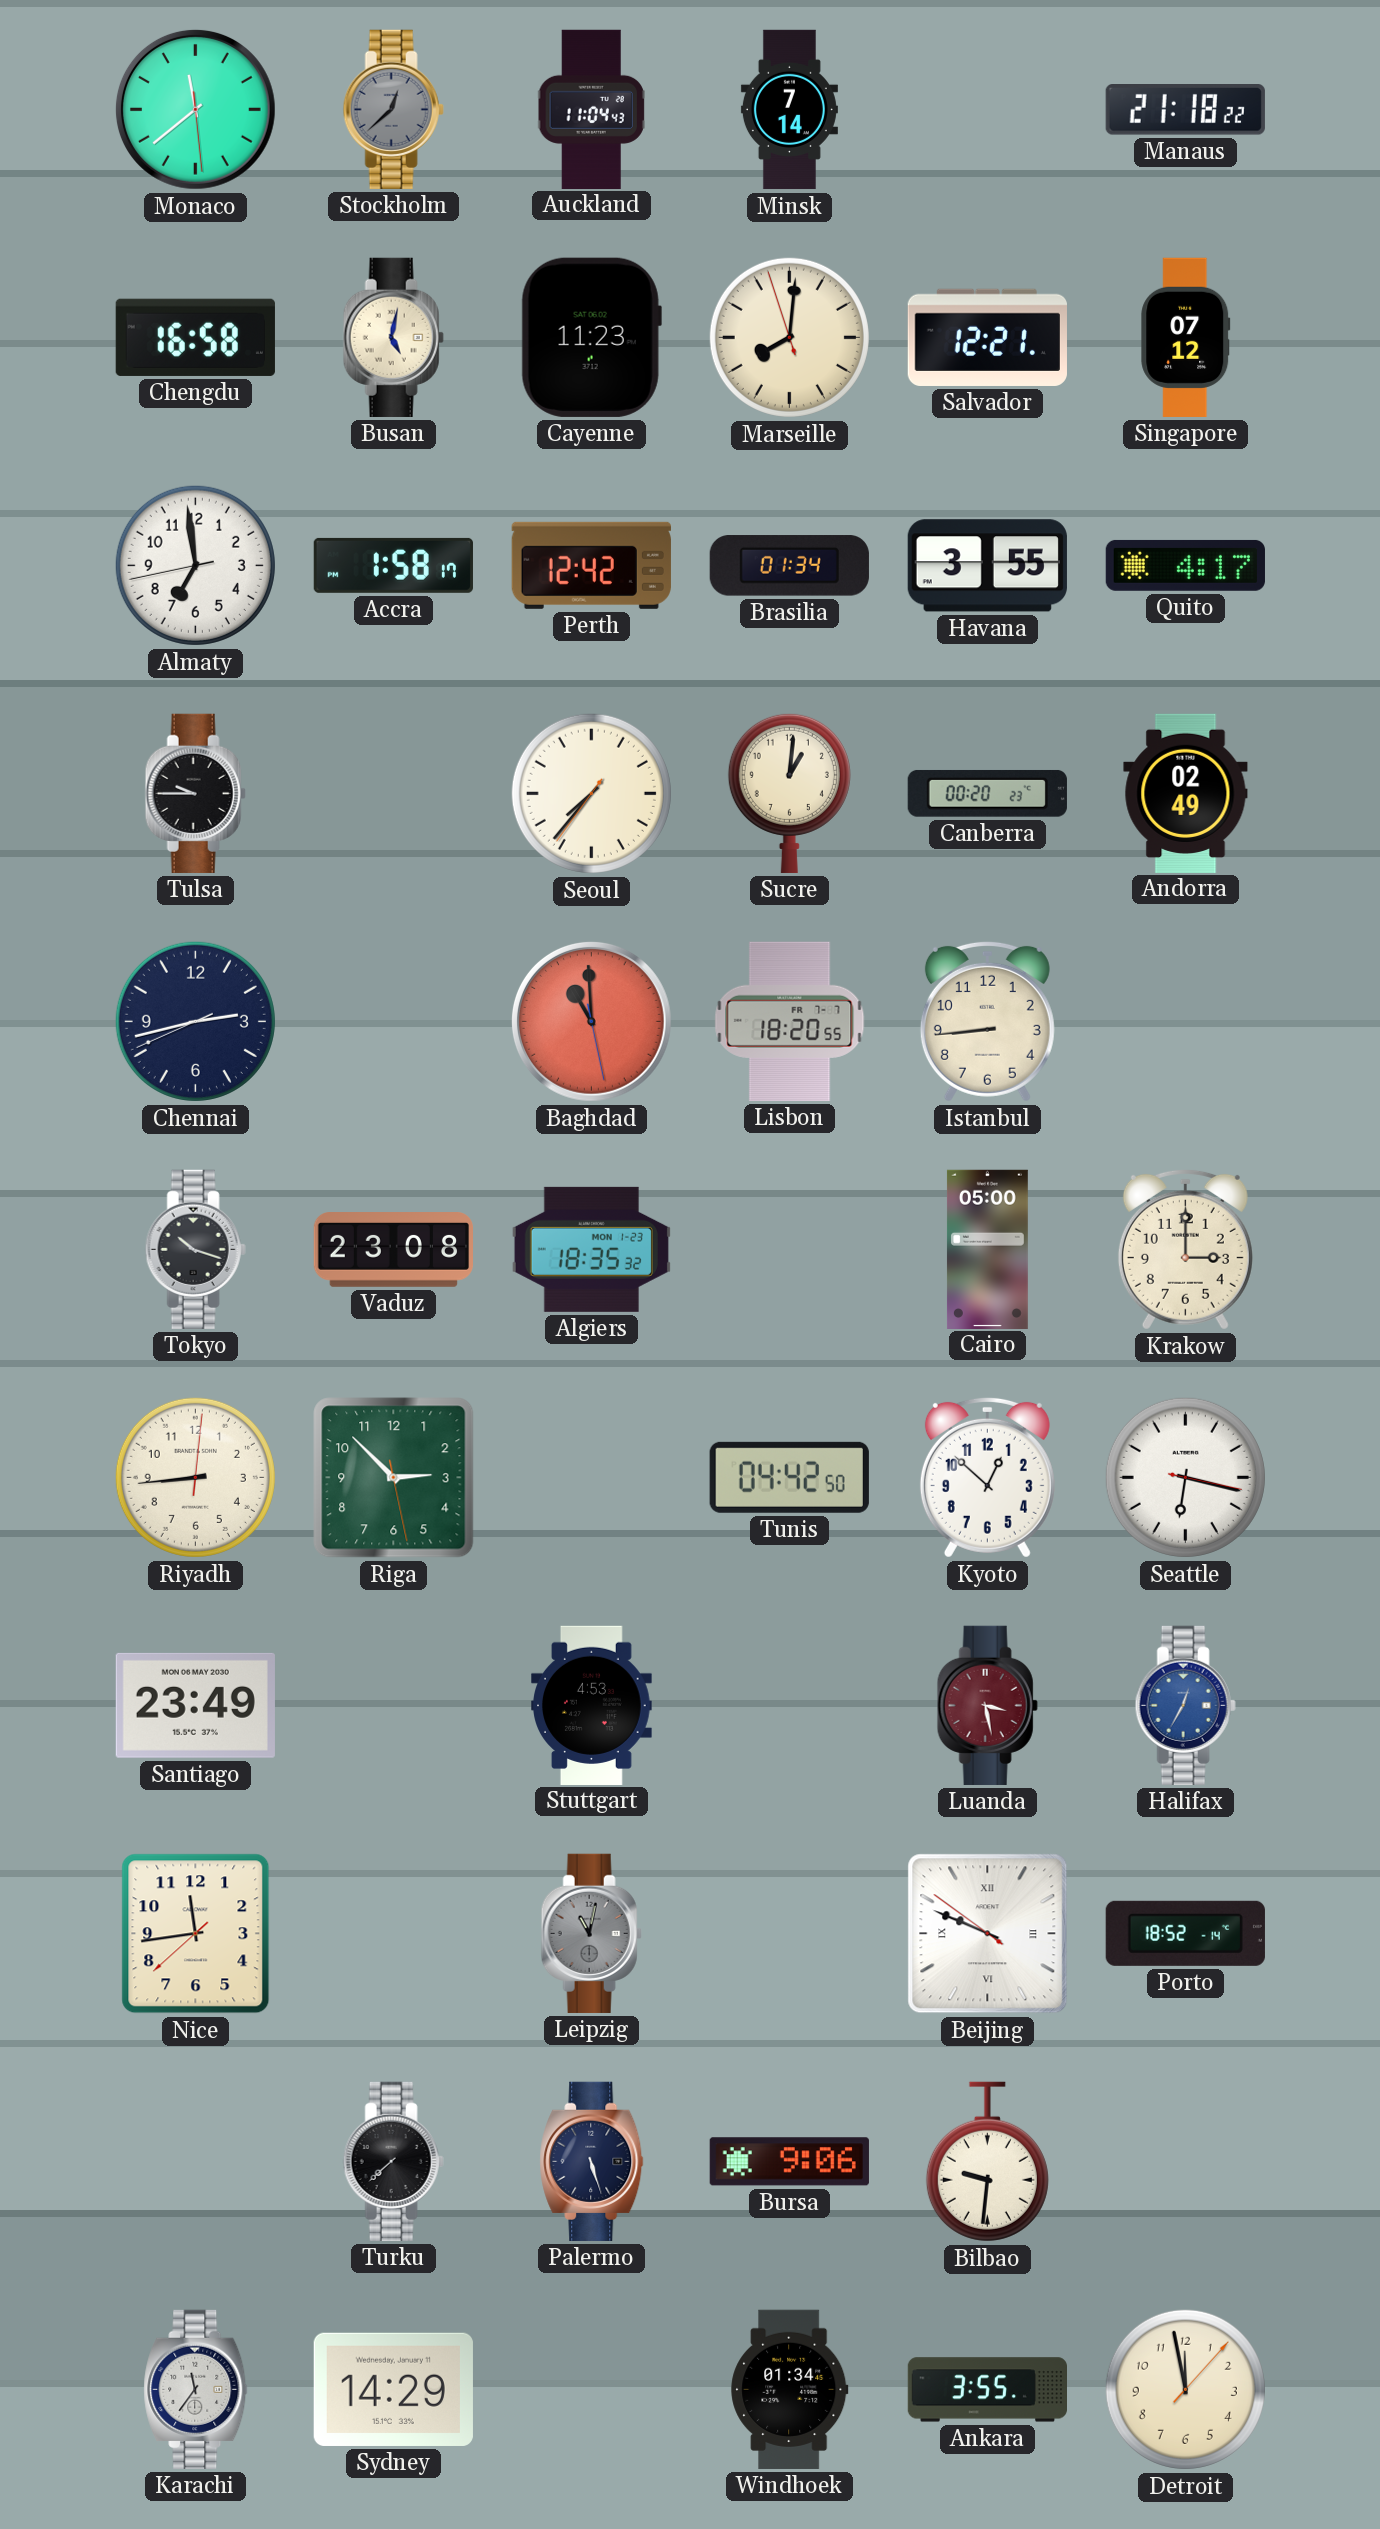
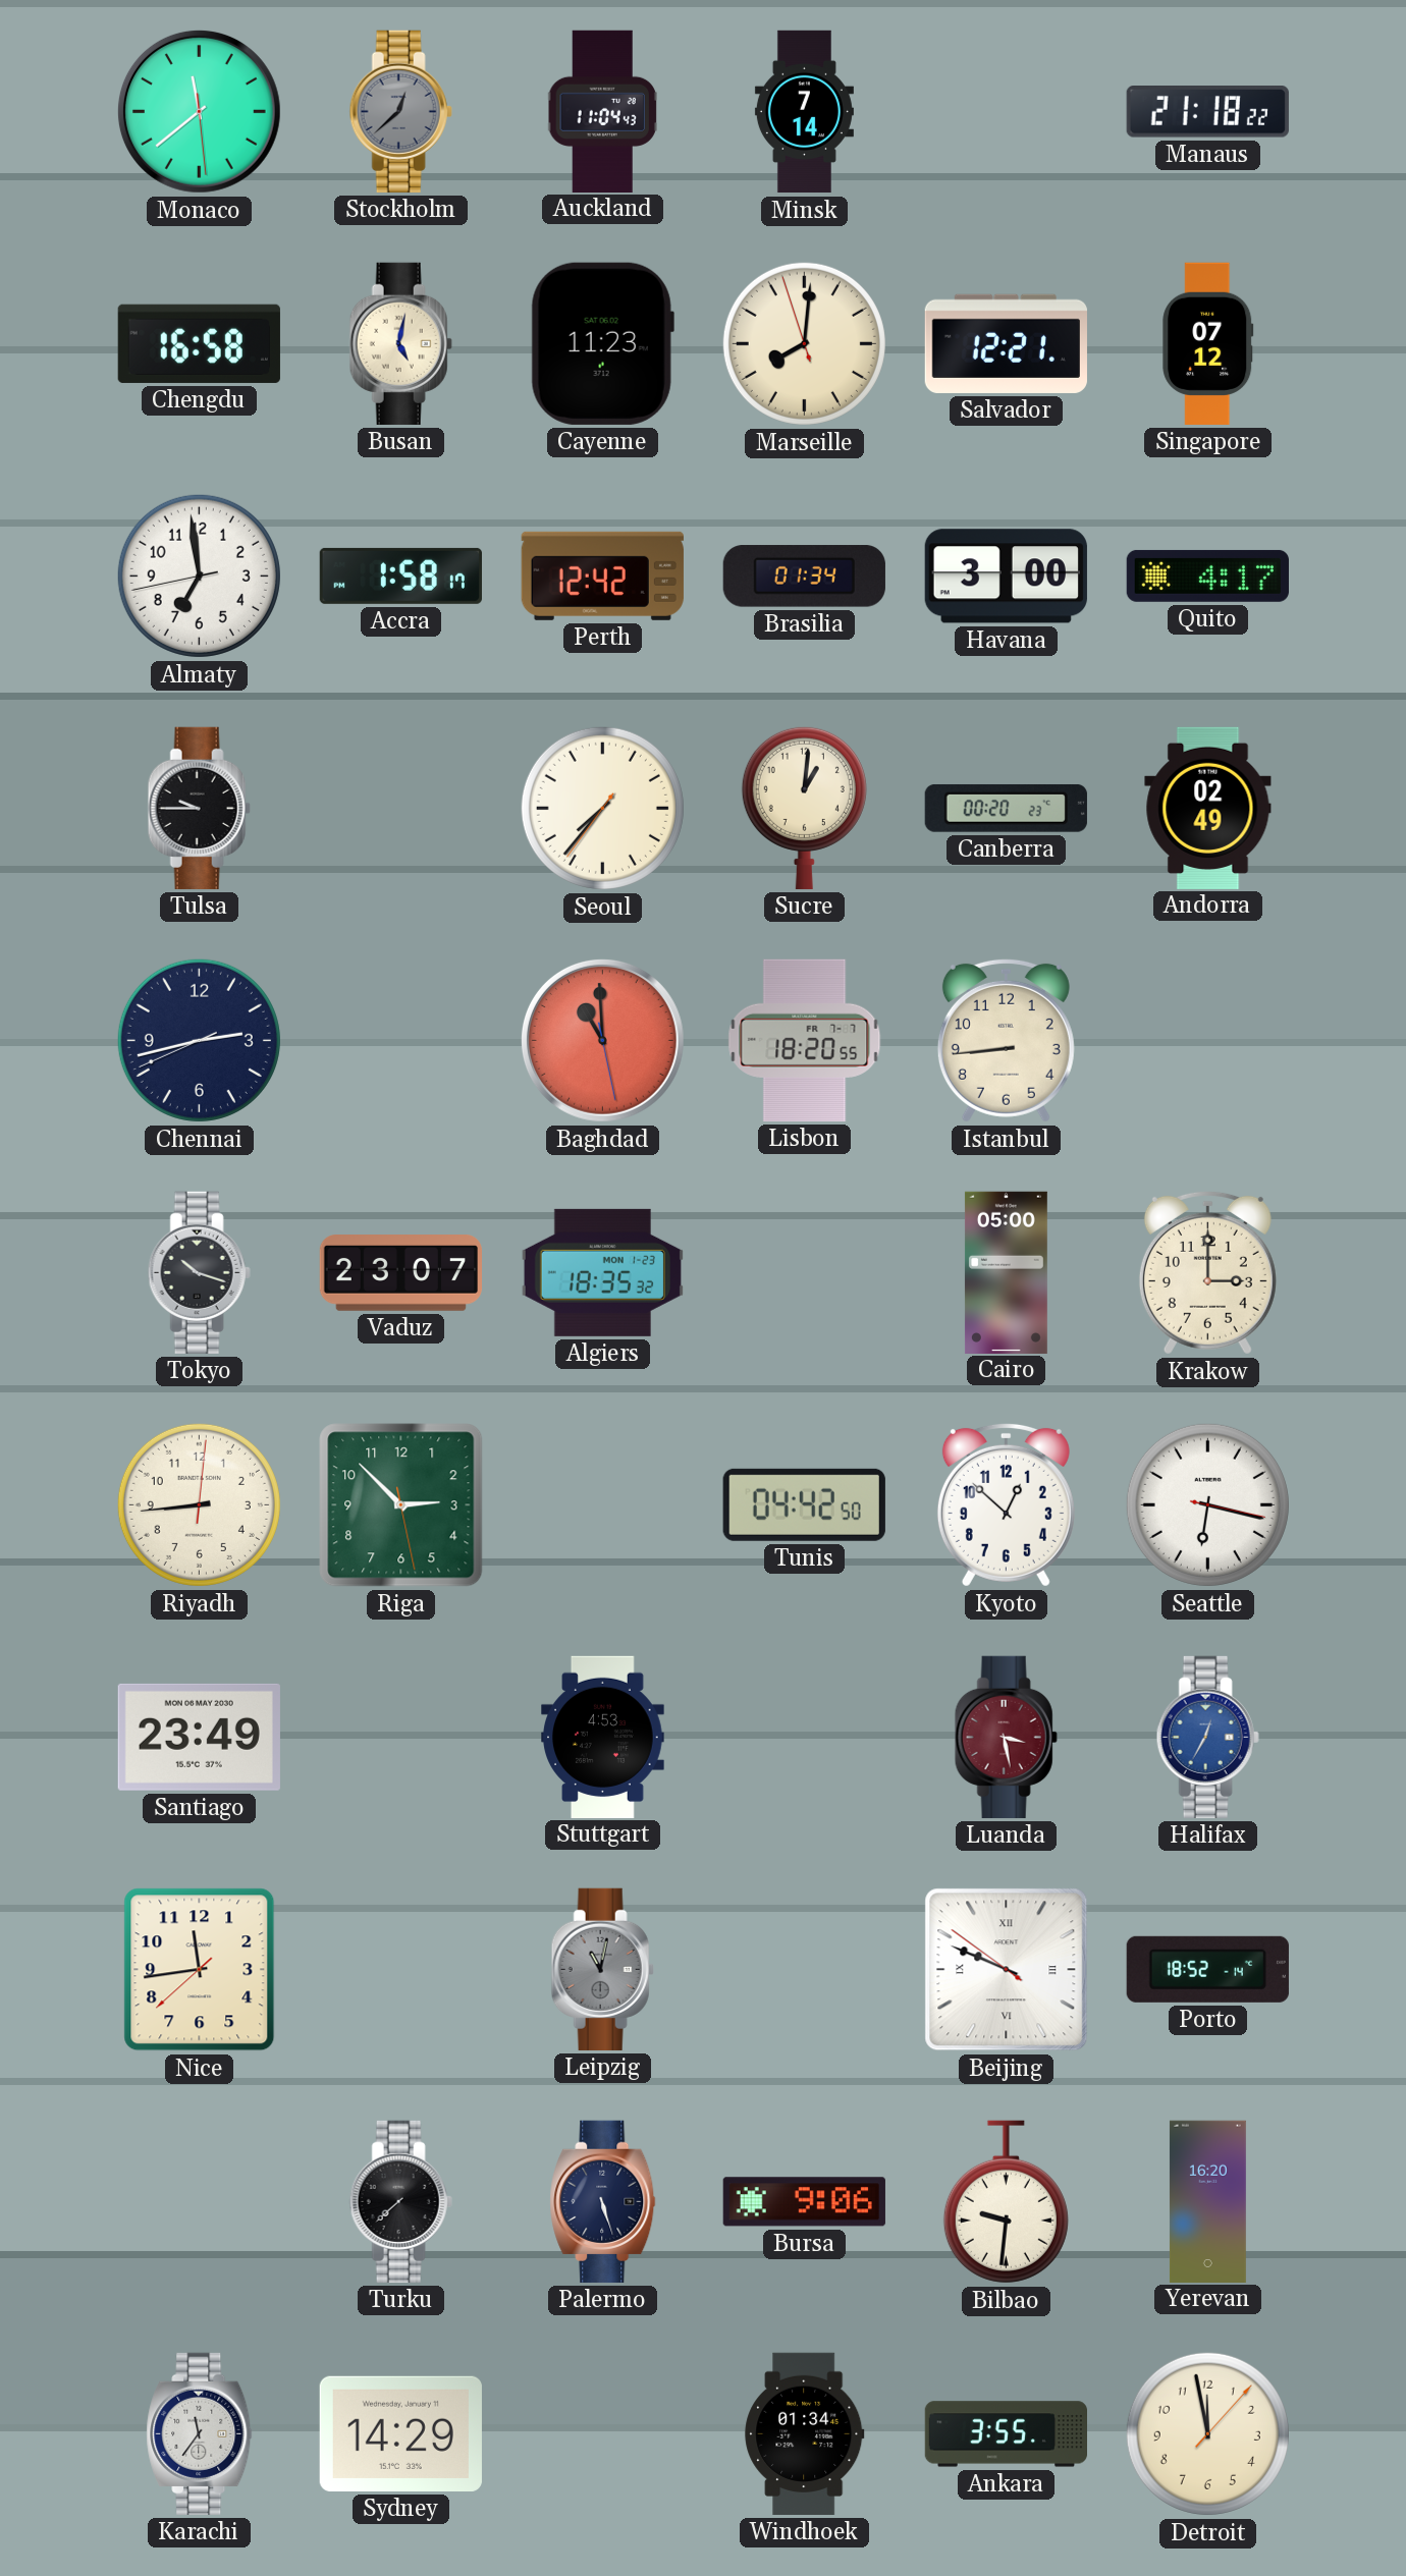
Havana: 3:55 -> 3:00 (1006, 577)
Vaduz: 23:08 -> 23:07 (400, 1273)
Yerevan: none -> 16:20 (1207, 2201)
